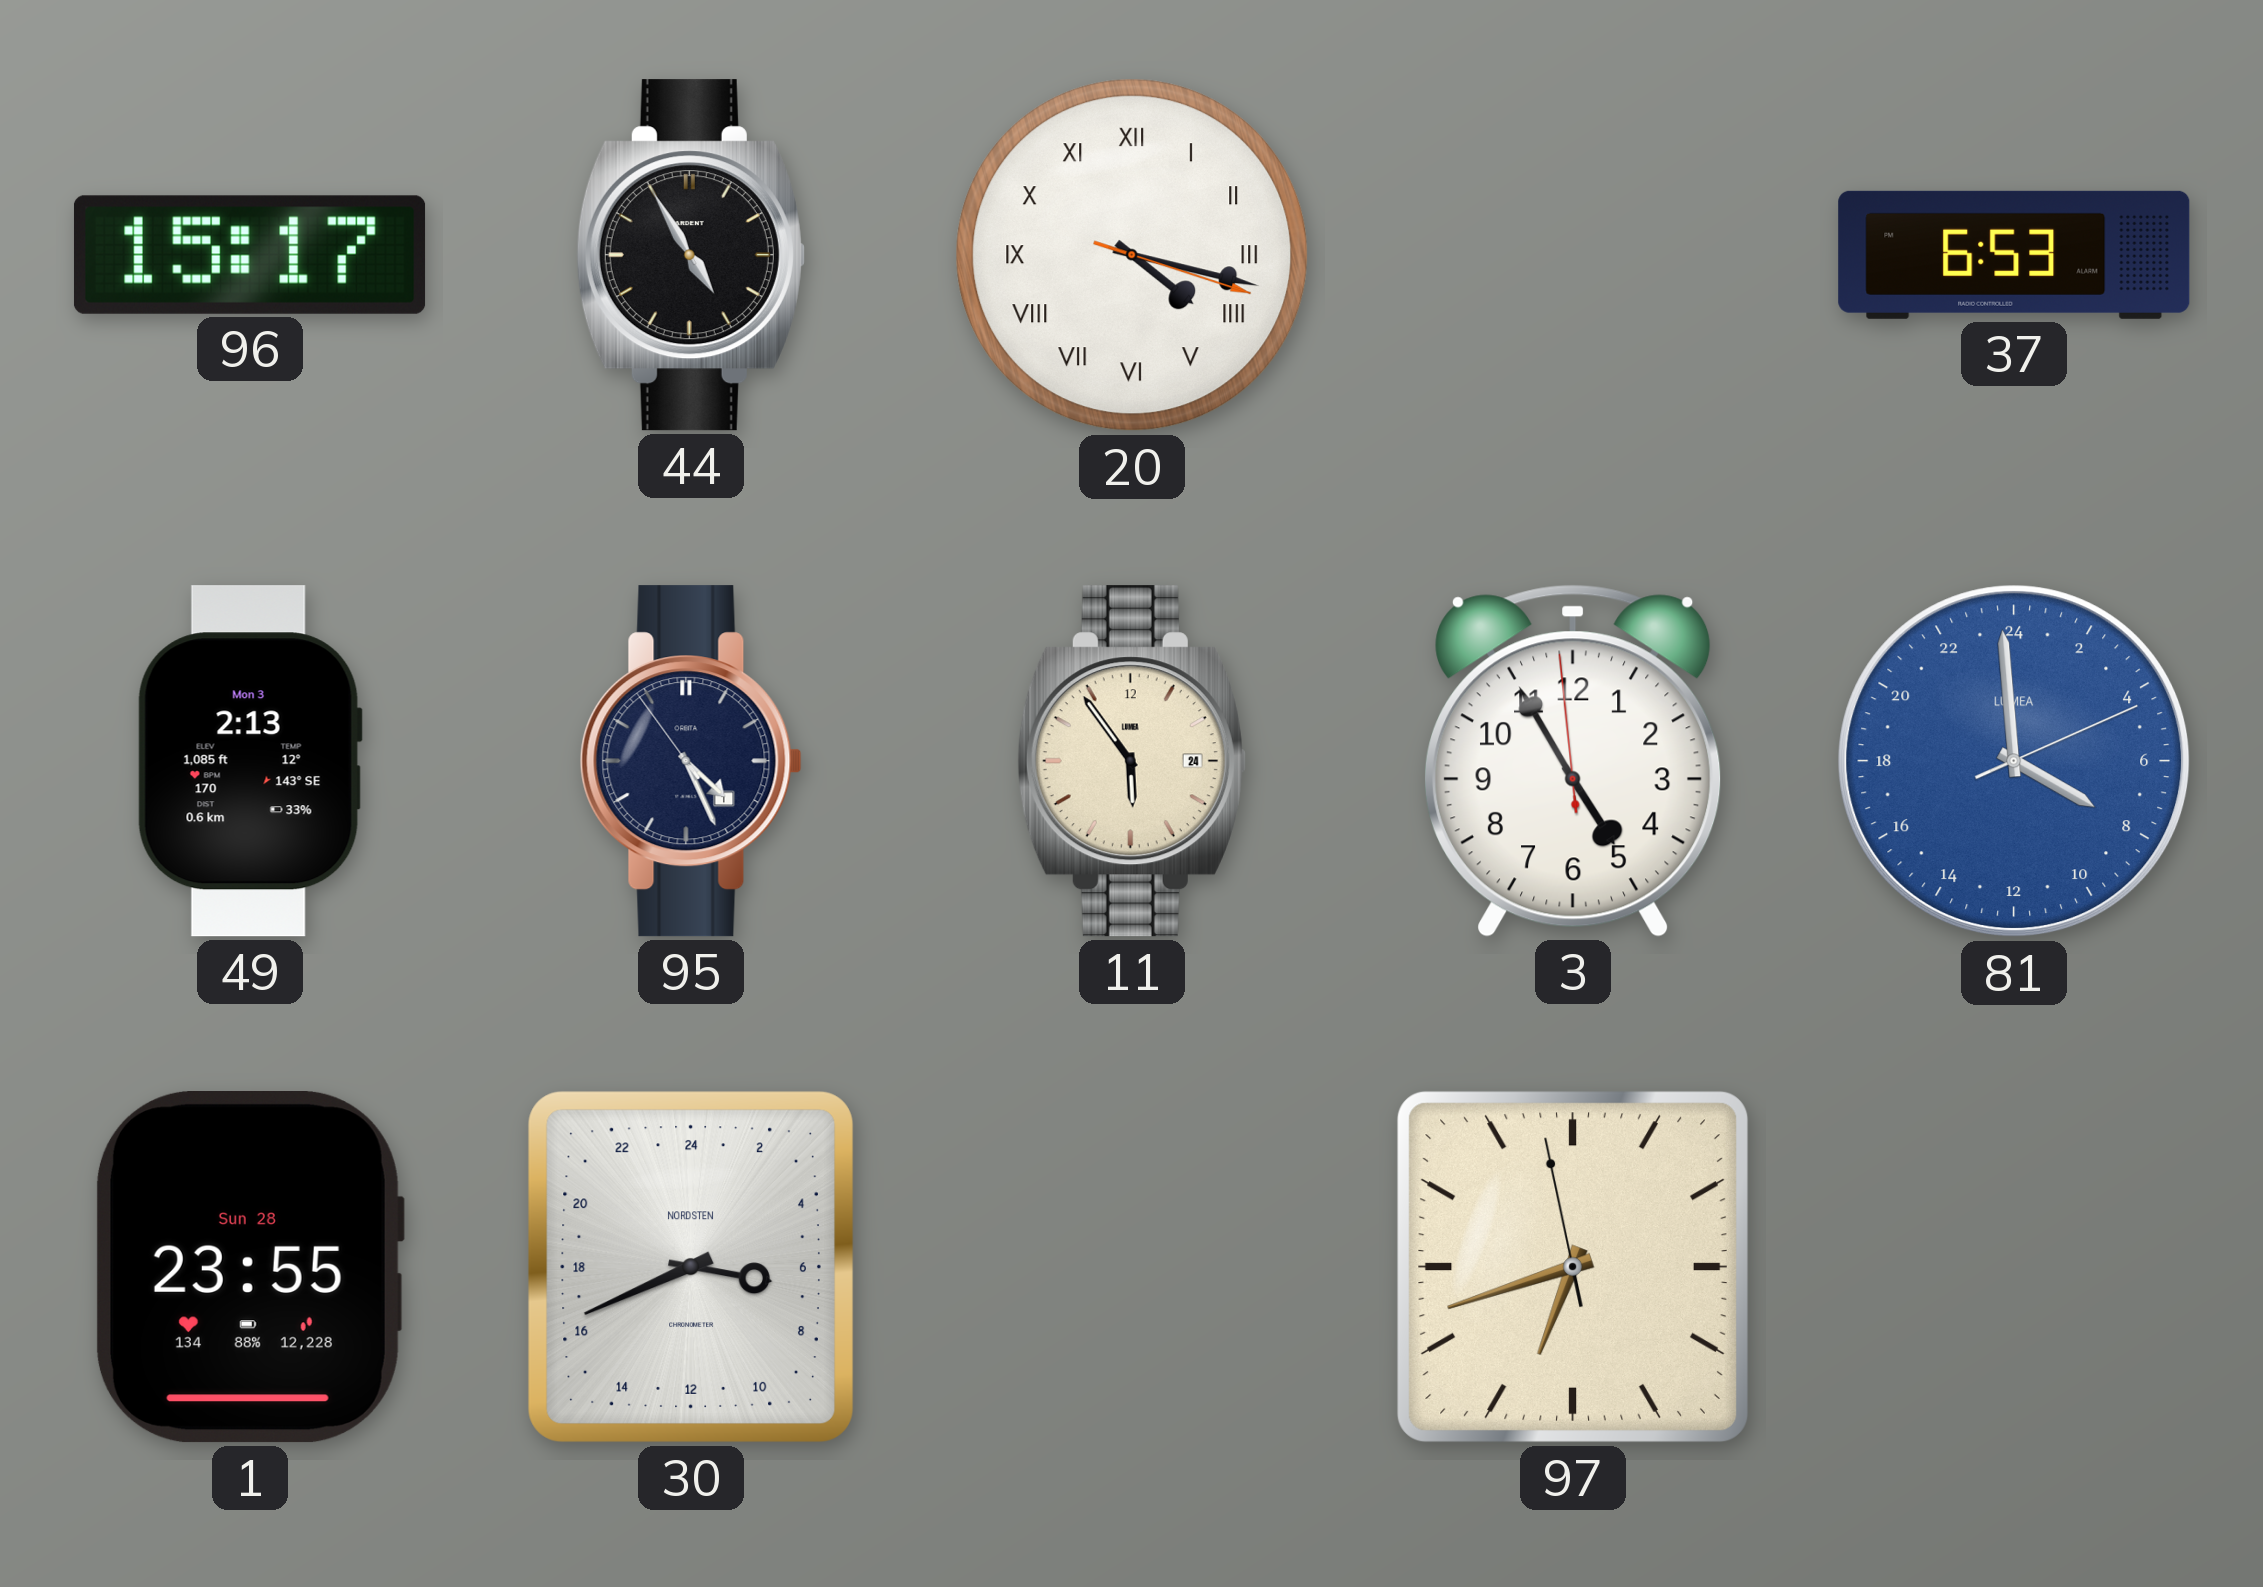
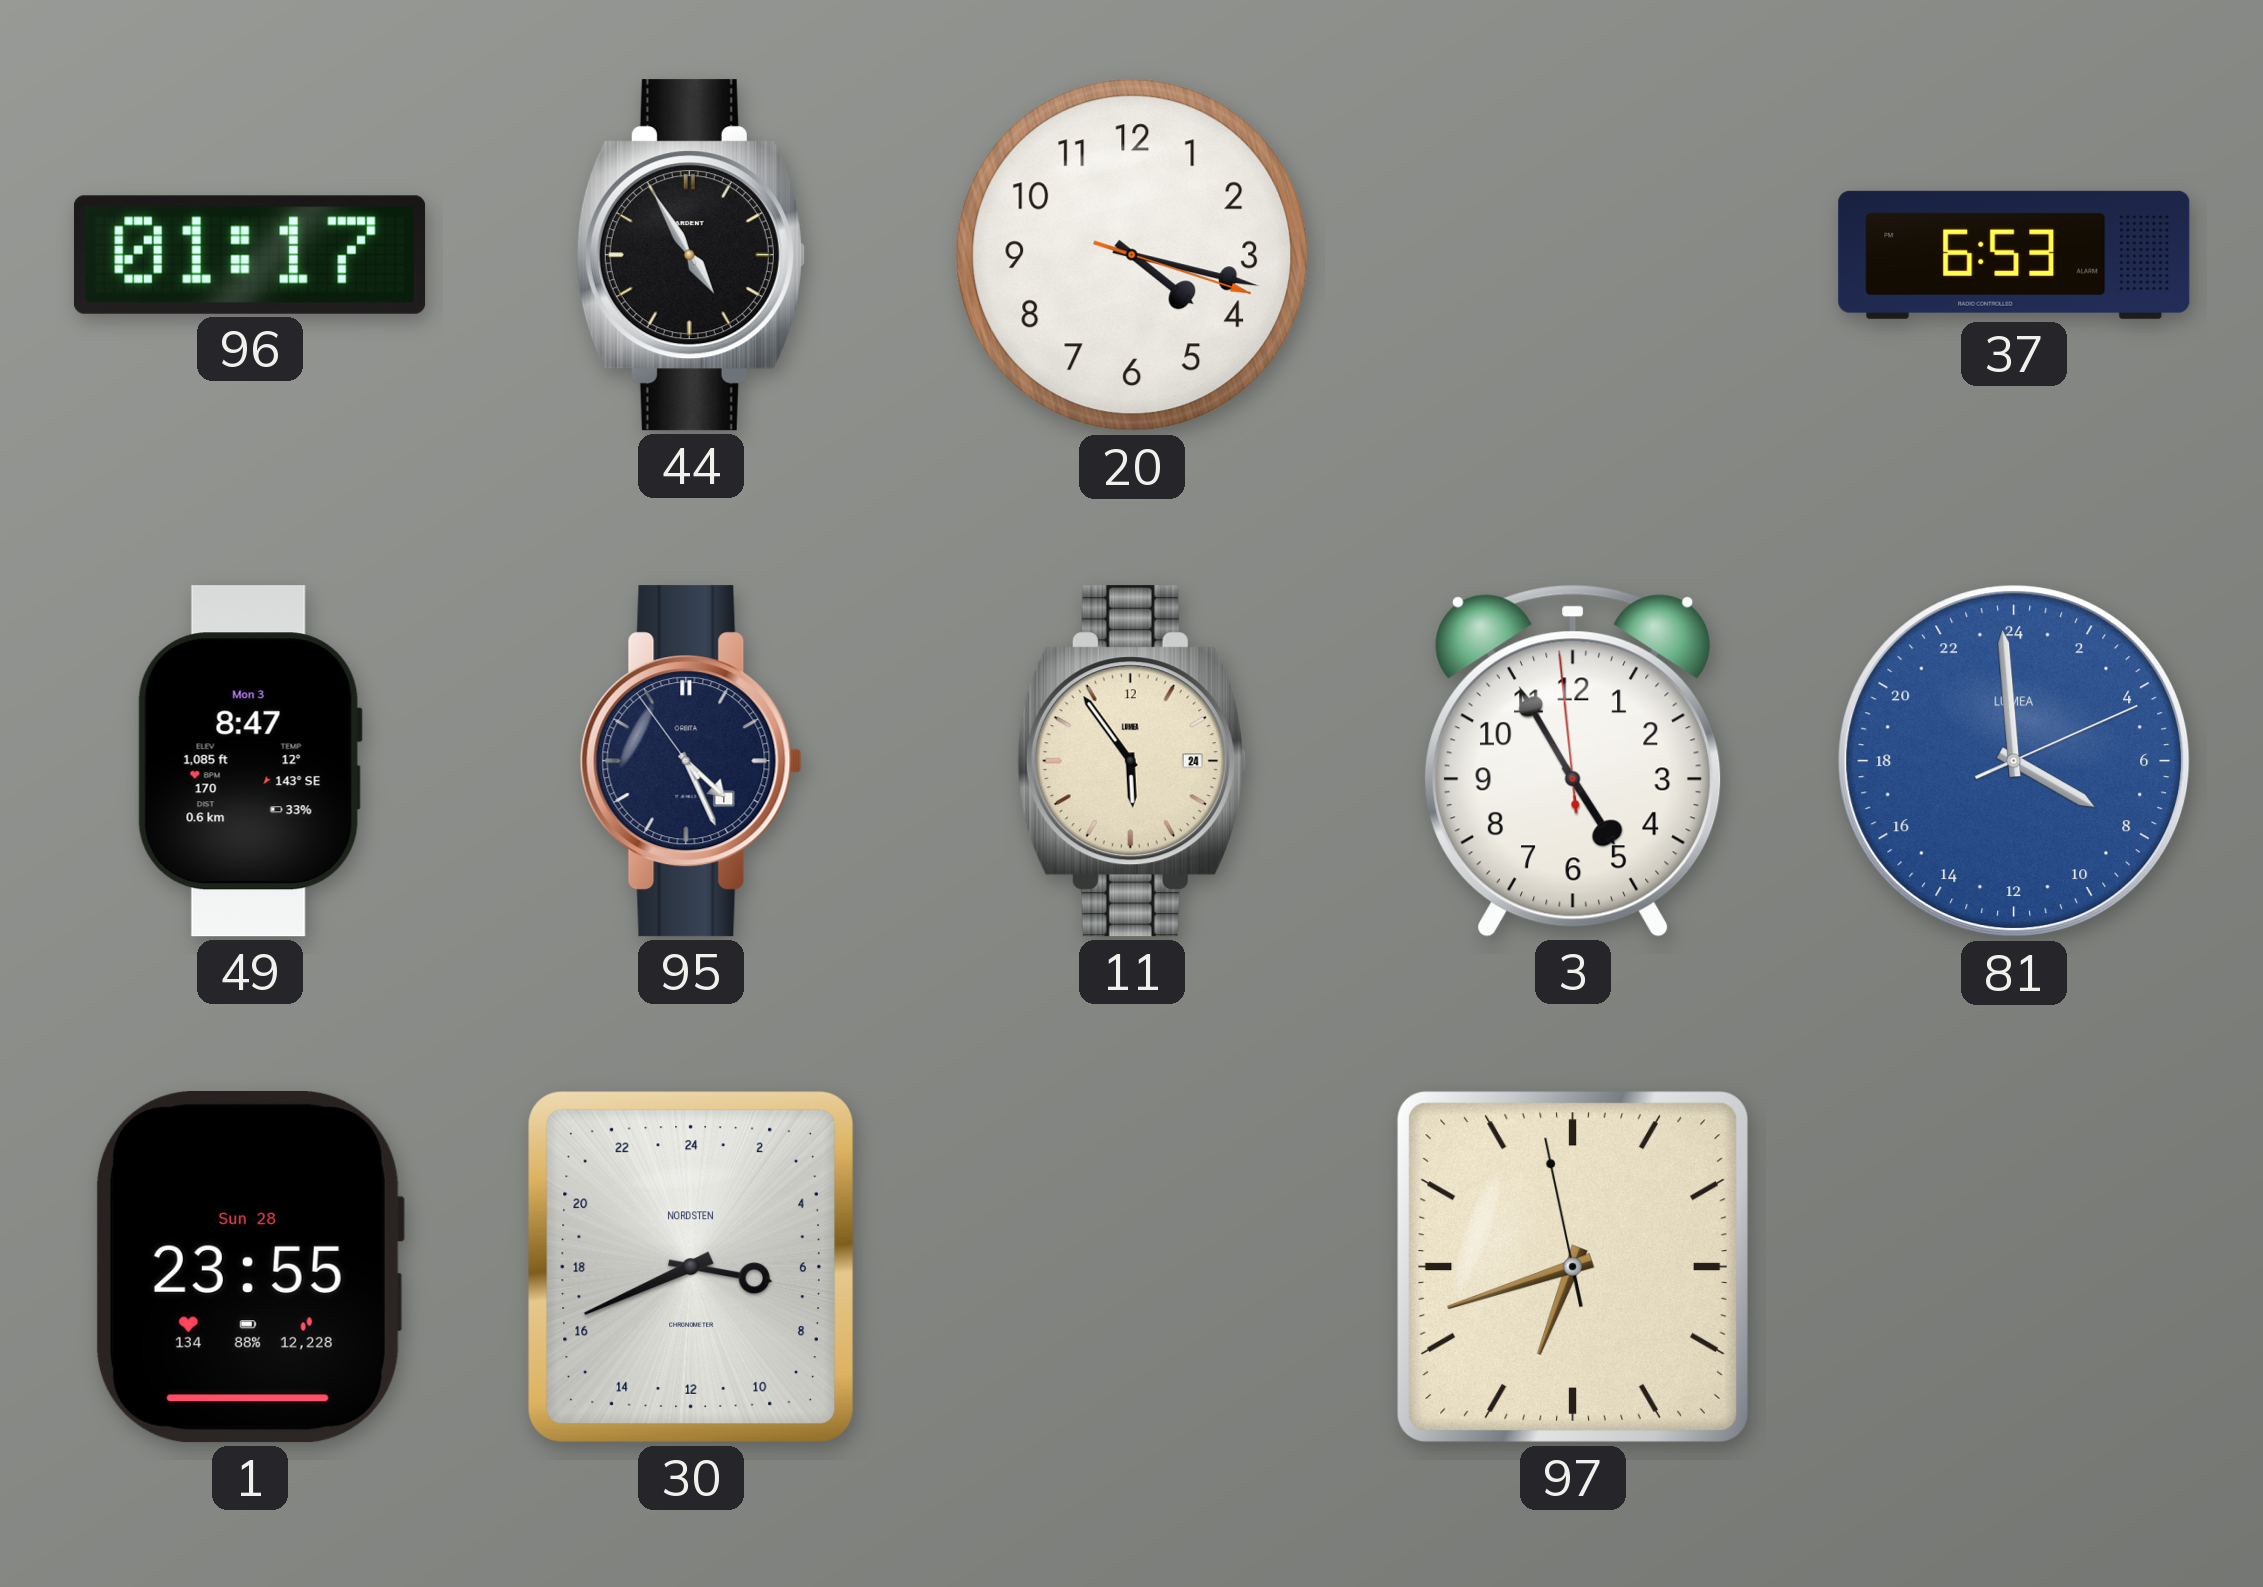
96: 15:17 -> 01:17 (250, 255)
20 numerals: Roman -> Arabic (1132, 255)
49: 2:13 -> 8:47 (250, 761)
